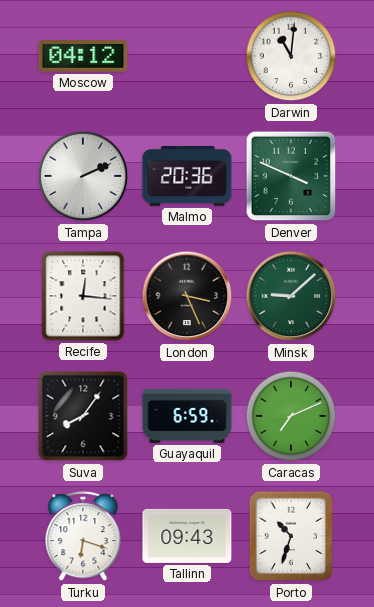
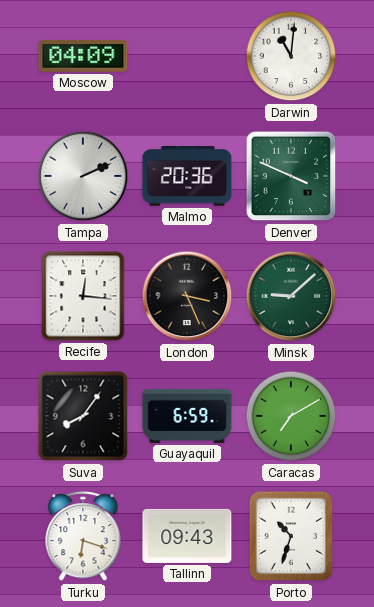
Moscow: 04:12 -> 04:09 (83, 56)
Caracas: 7:11 -> 7:10 (291, 416)
